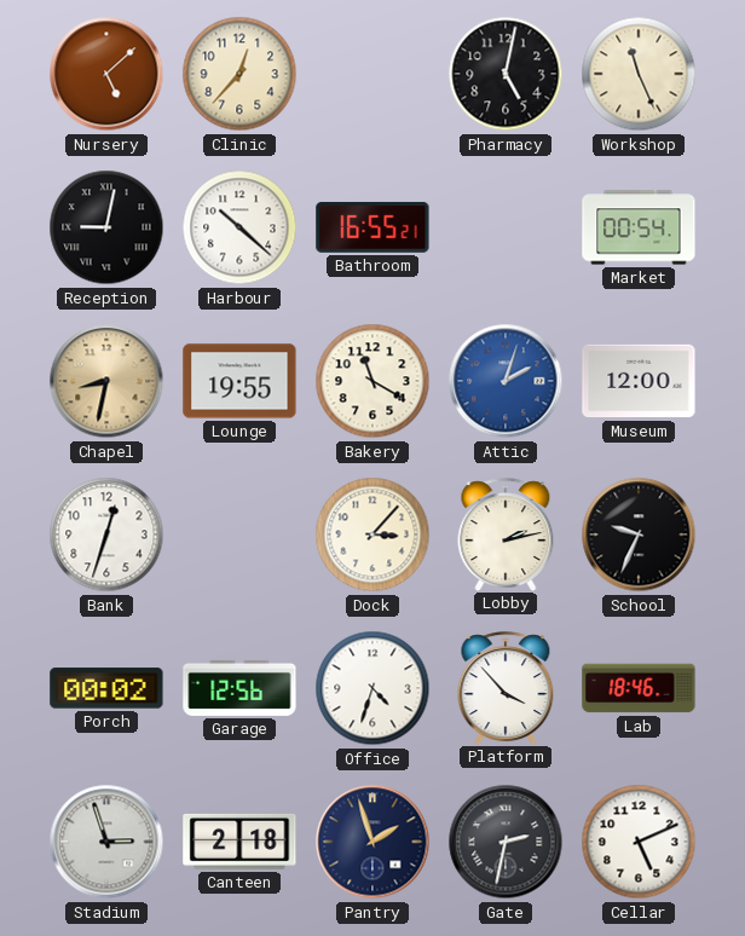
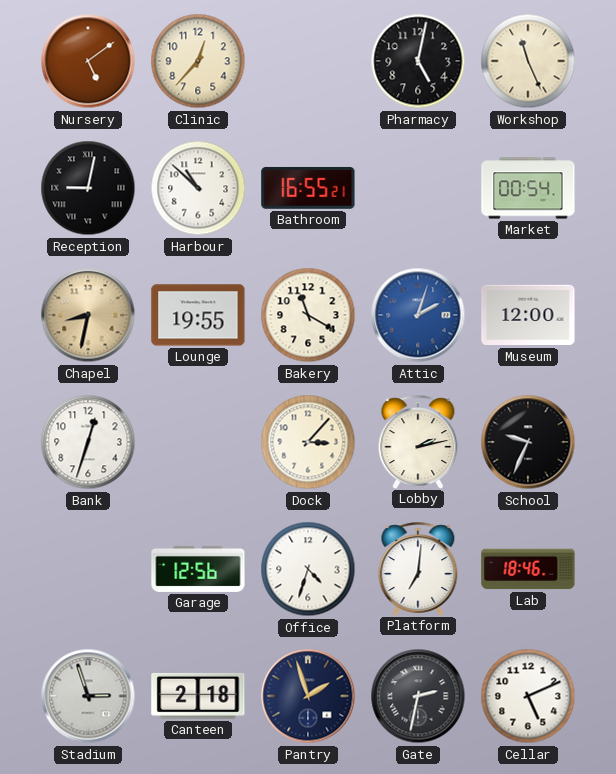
Nursery: 5:08 -> 5:09 (88, 61)
Harbour: 10:22 -> 10:52 (198, 188)
Porch: 00:02 -> none (106, 688)
Platform: 3:53 -> 7:01 (418, 569)
